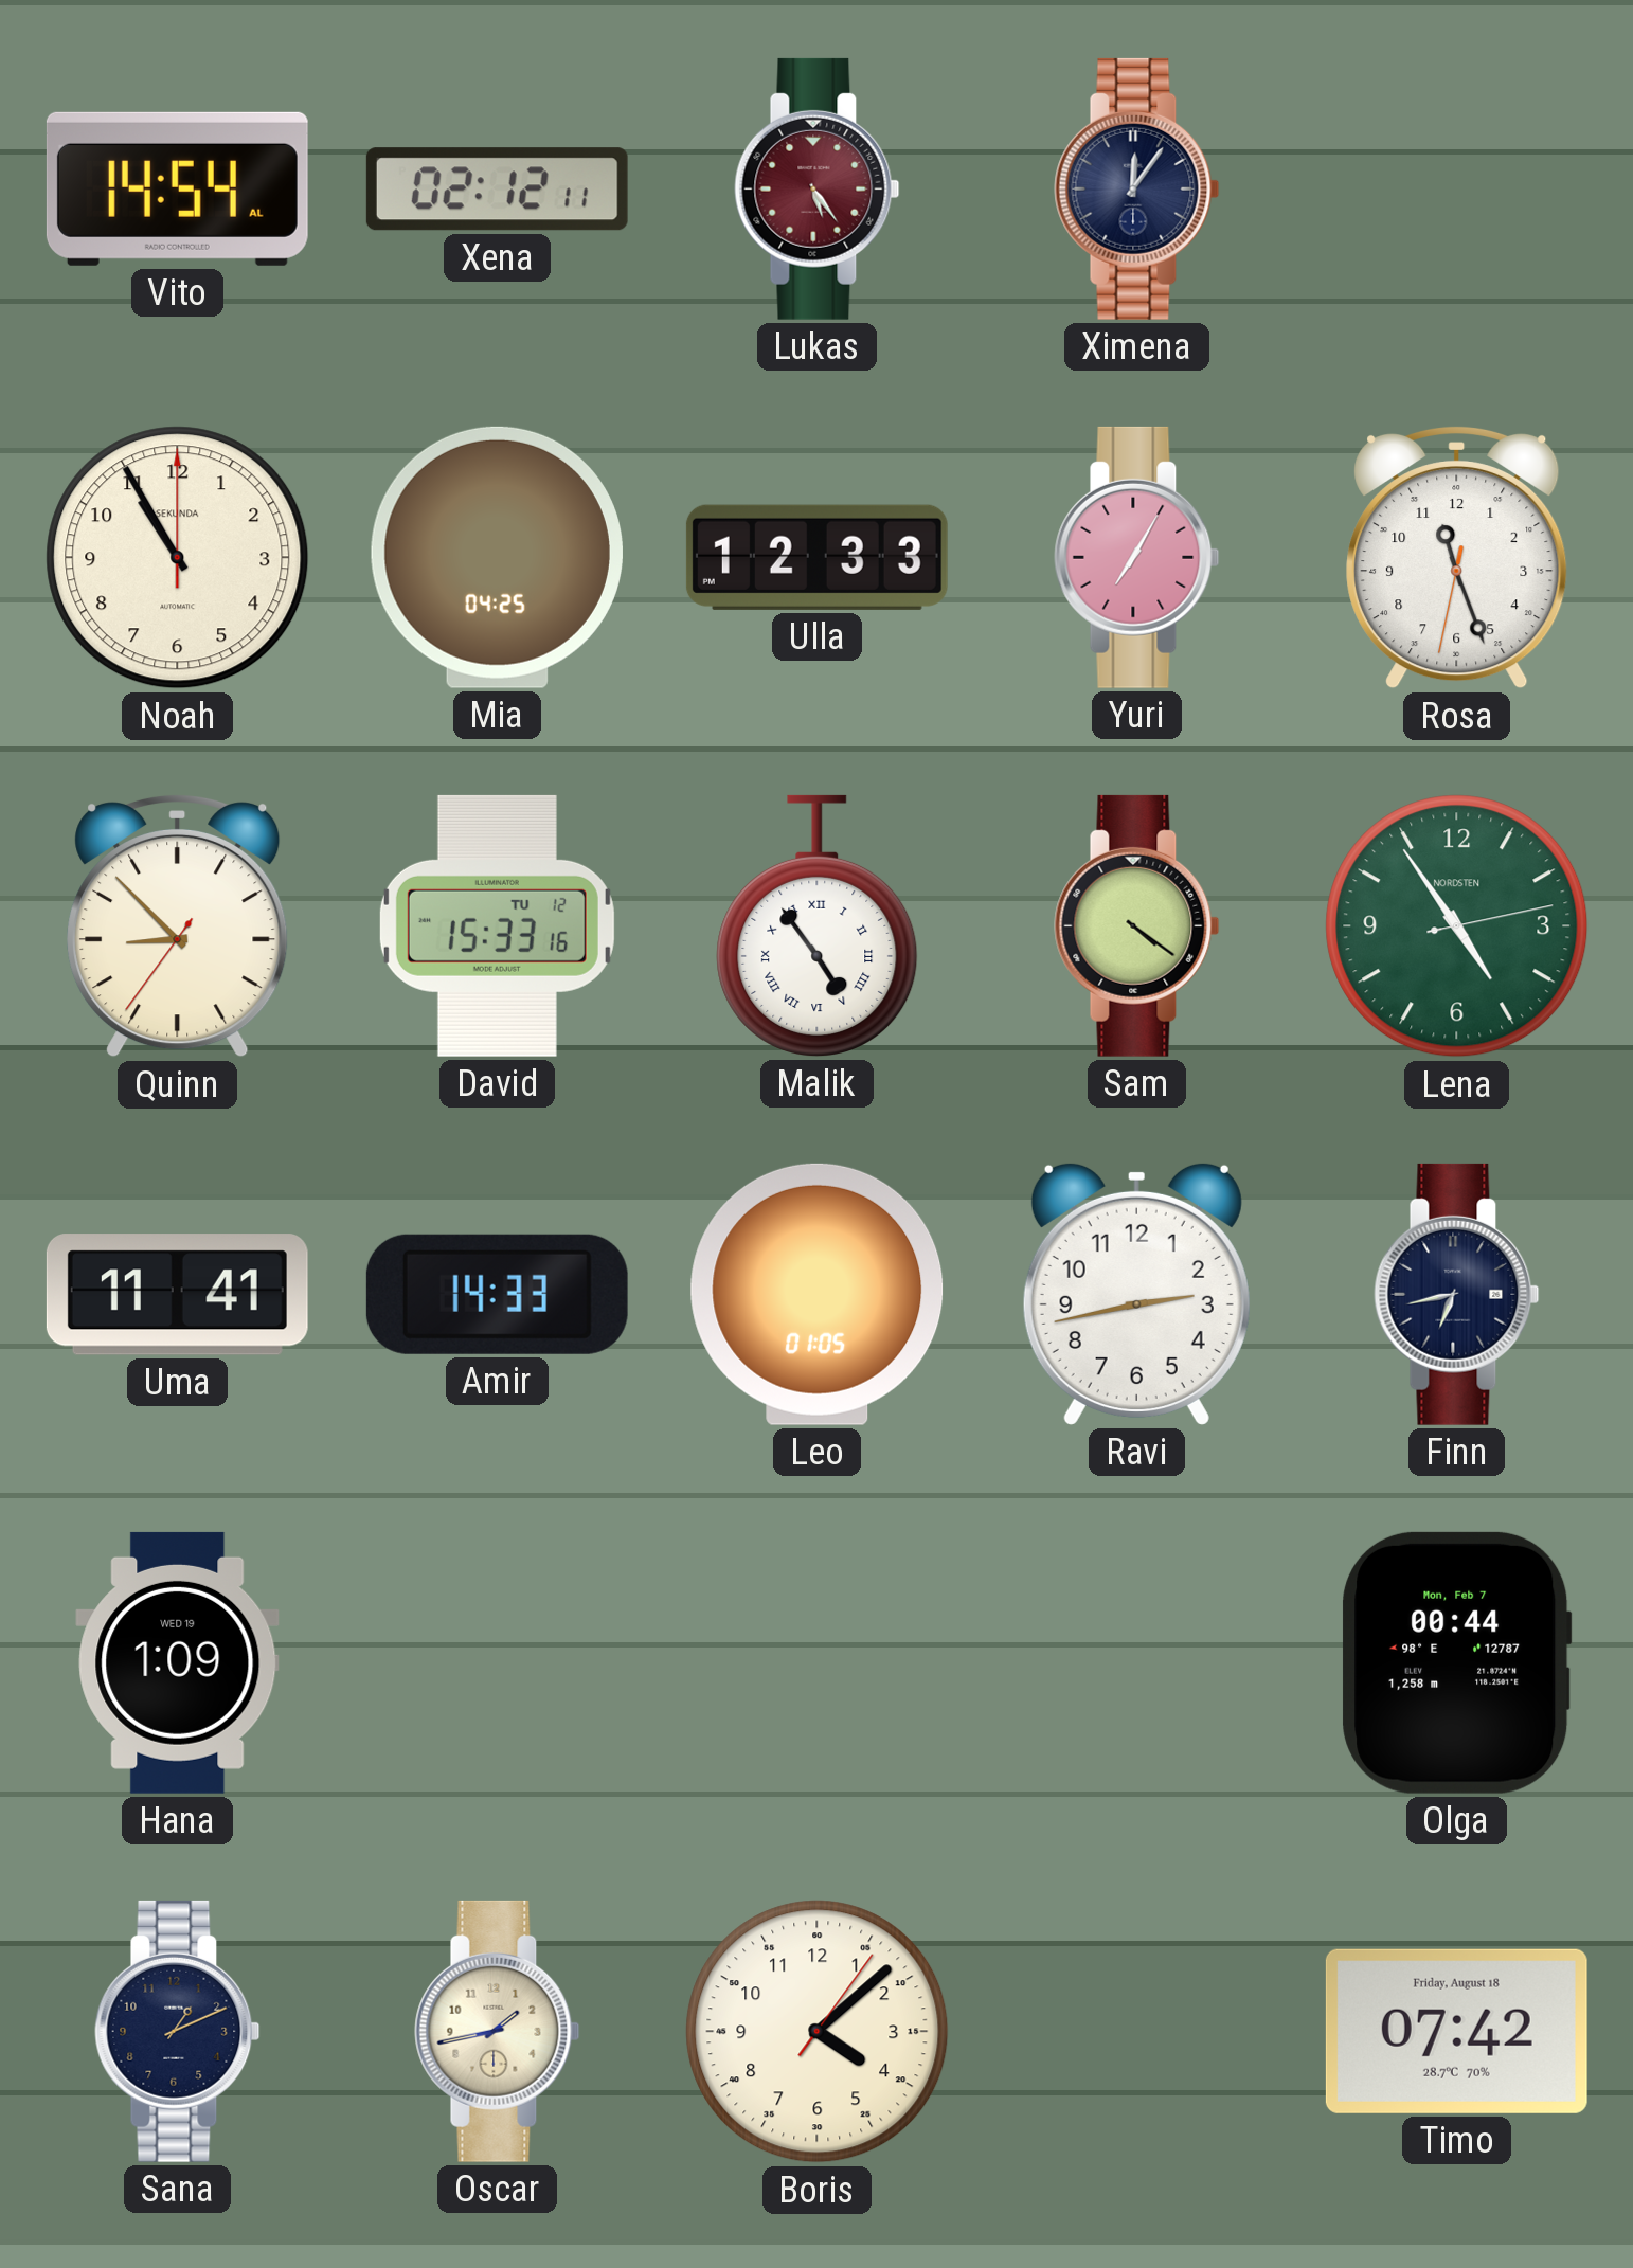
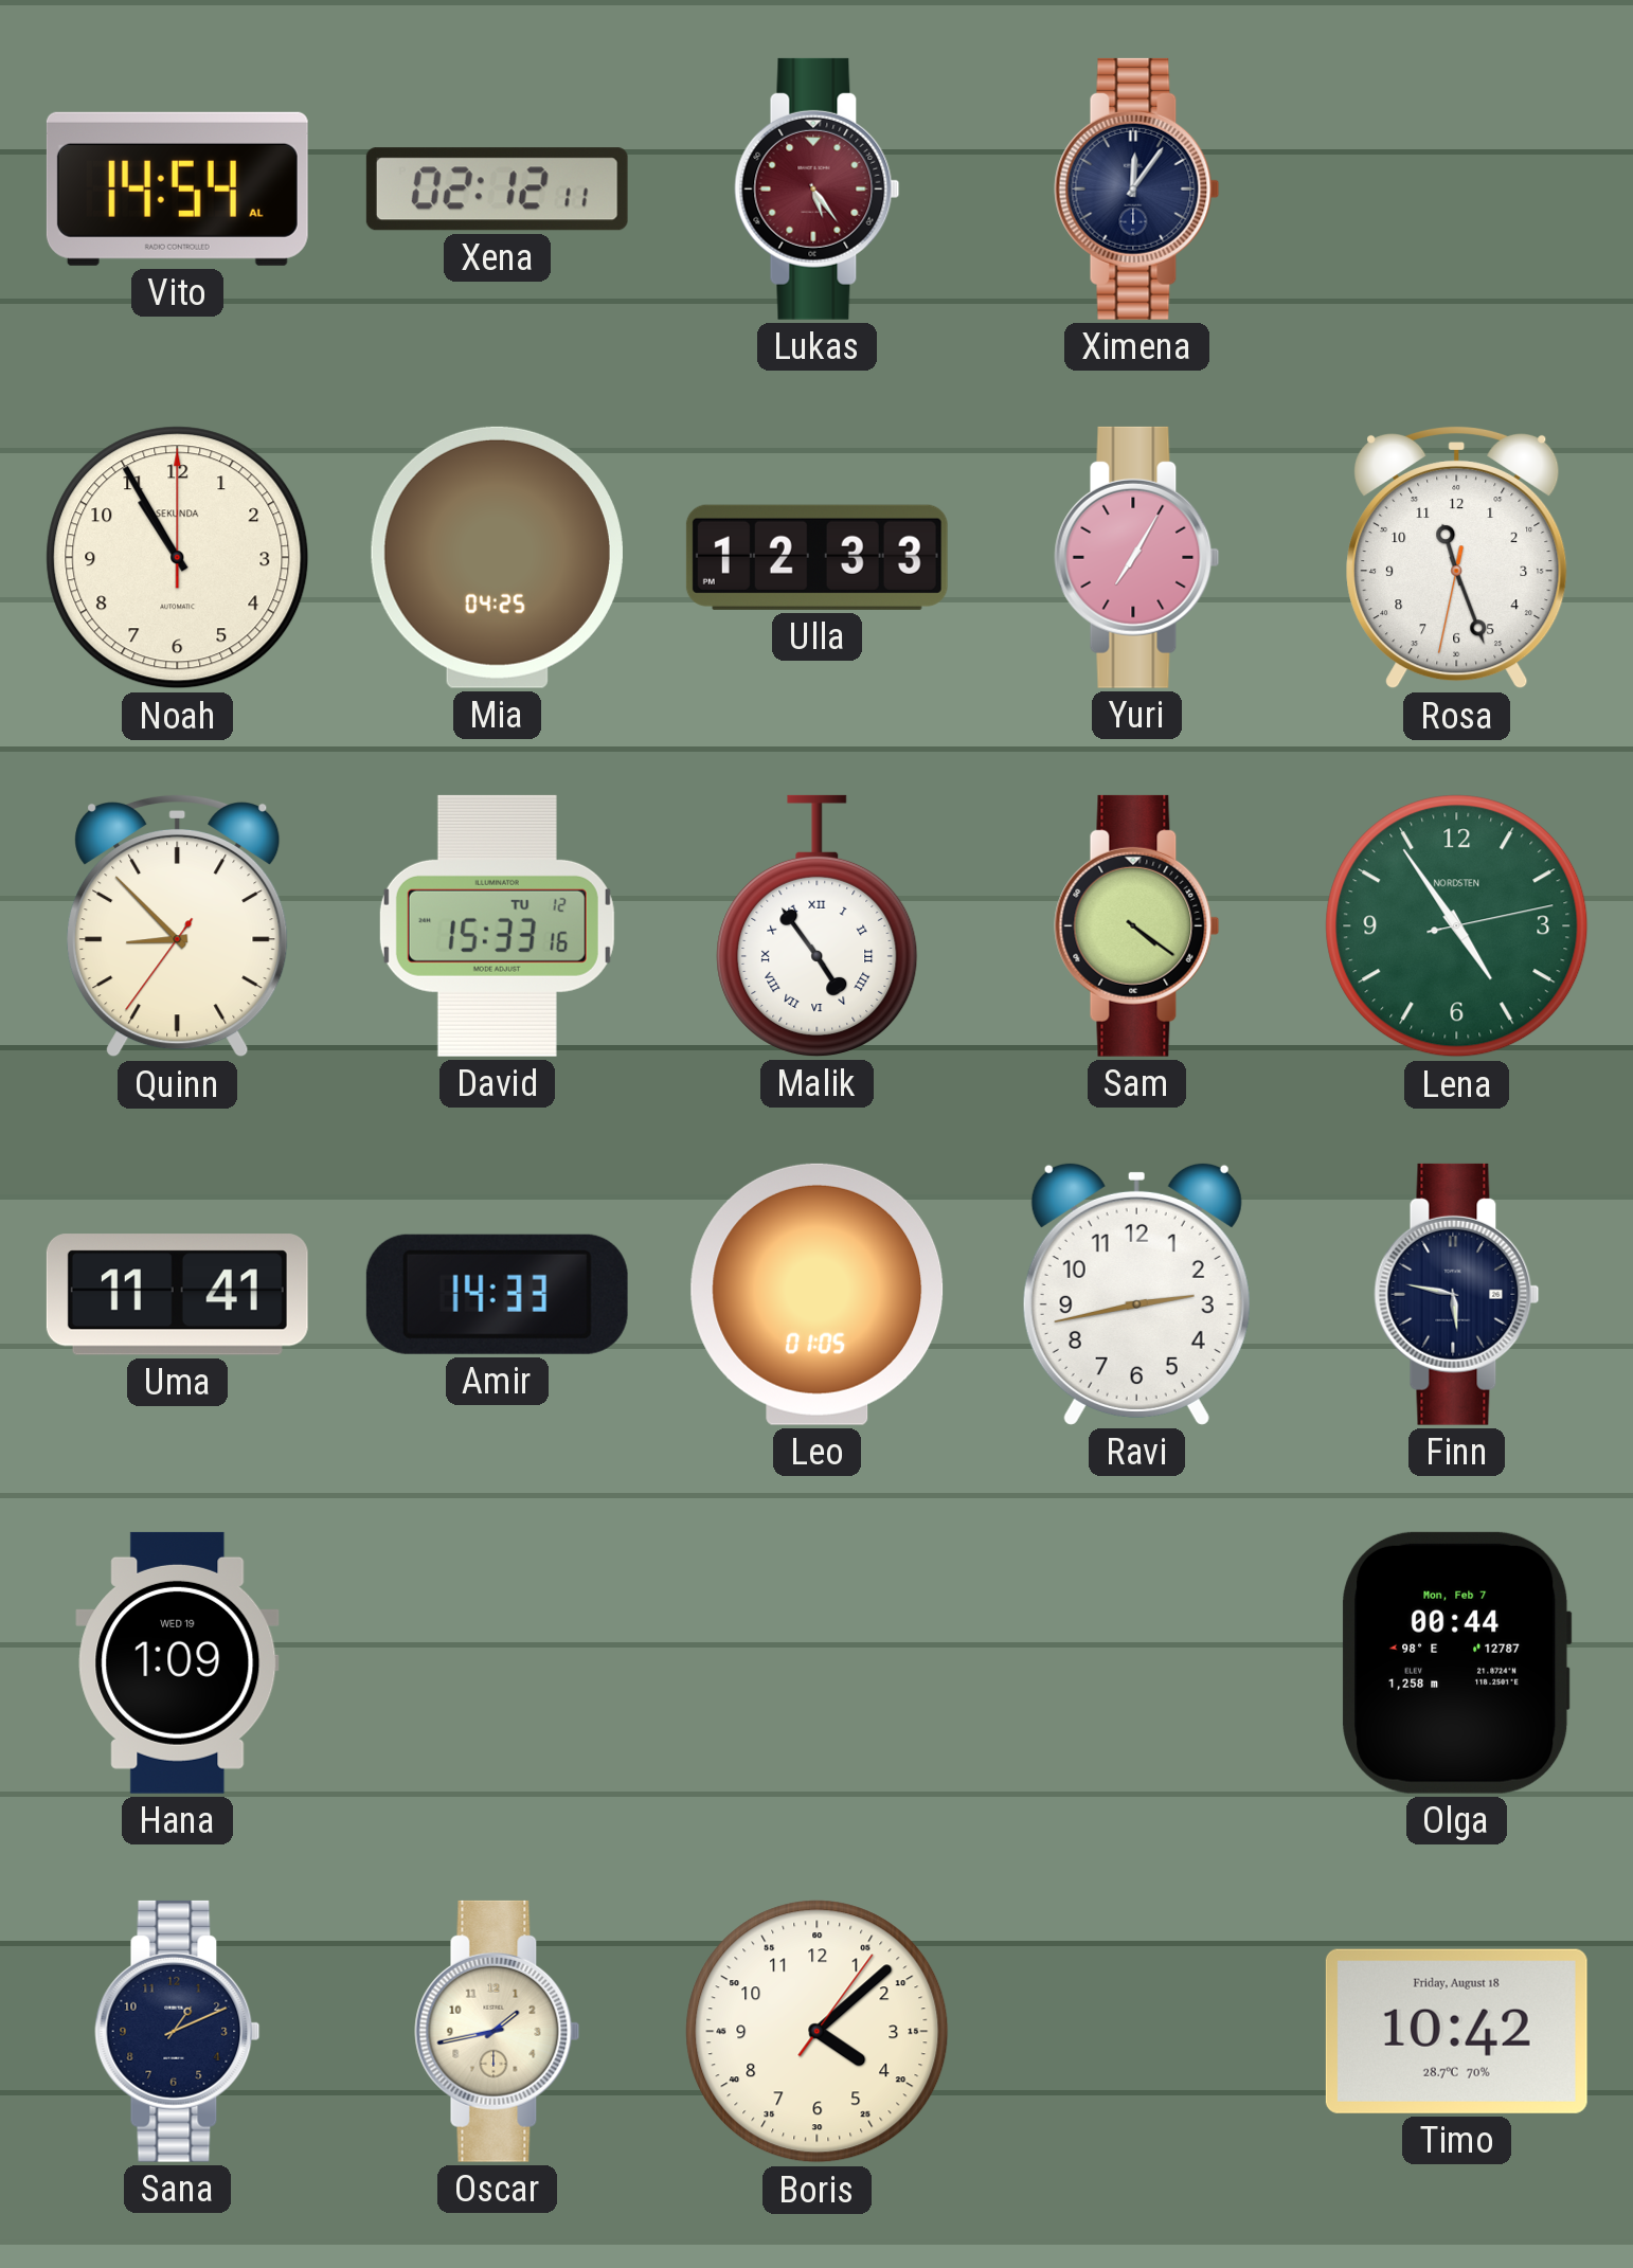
Finn: 6:43 -> 5:47 (1457, 1294)
Timo: 07:42 -> 10:42 (1456, 2031)
